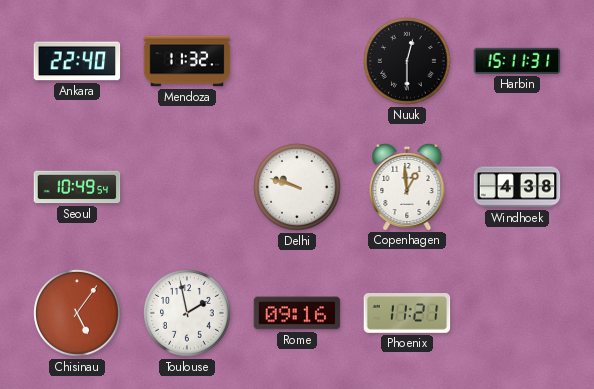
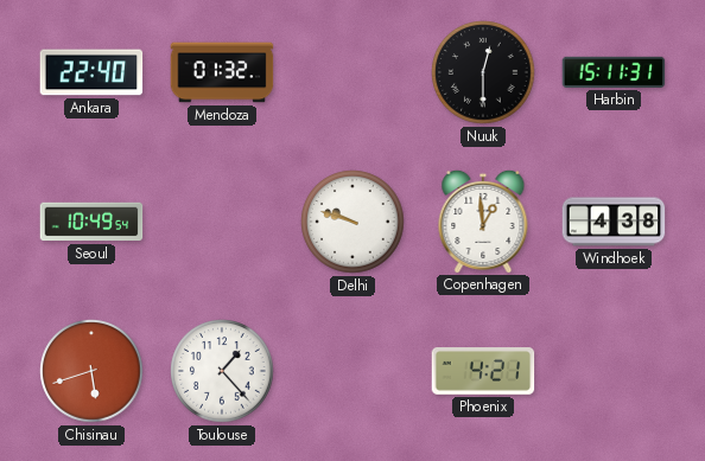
Mendoza: 11:32 -> 01:32 (222, 72)
Chisinau: 5:06 -> 5:42 (91, 371)
Toulouse: 1:58 -> 1:23 (222, 371)
Rome: 09:16 -> none (297, 313)
Phoenix: 11:21 -> 4:21 (483, 372)
